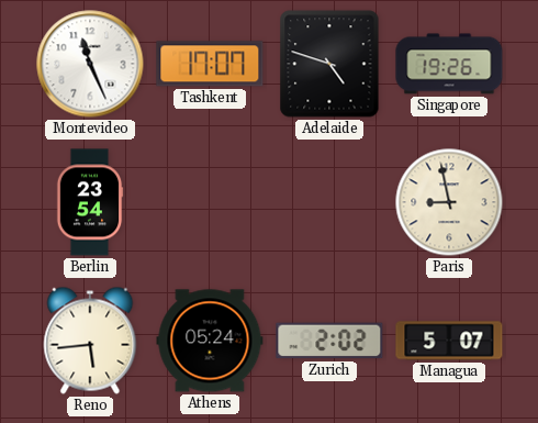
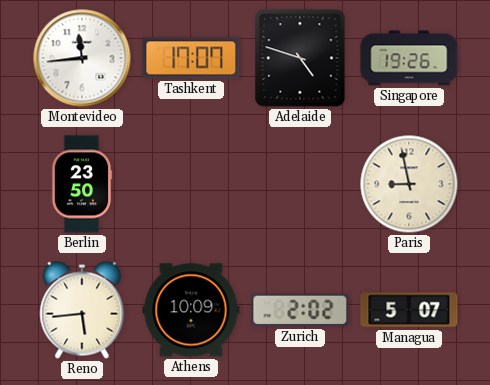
Montevideo: 11:26 -> 11:44 (82, 58)
Berlin: 23:54 -> 23:50 (82, 184)
Athens: 05:24 -> 10:09 (191, 310)
